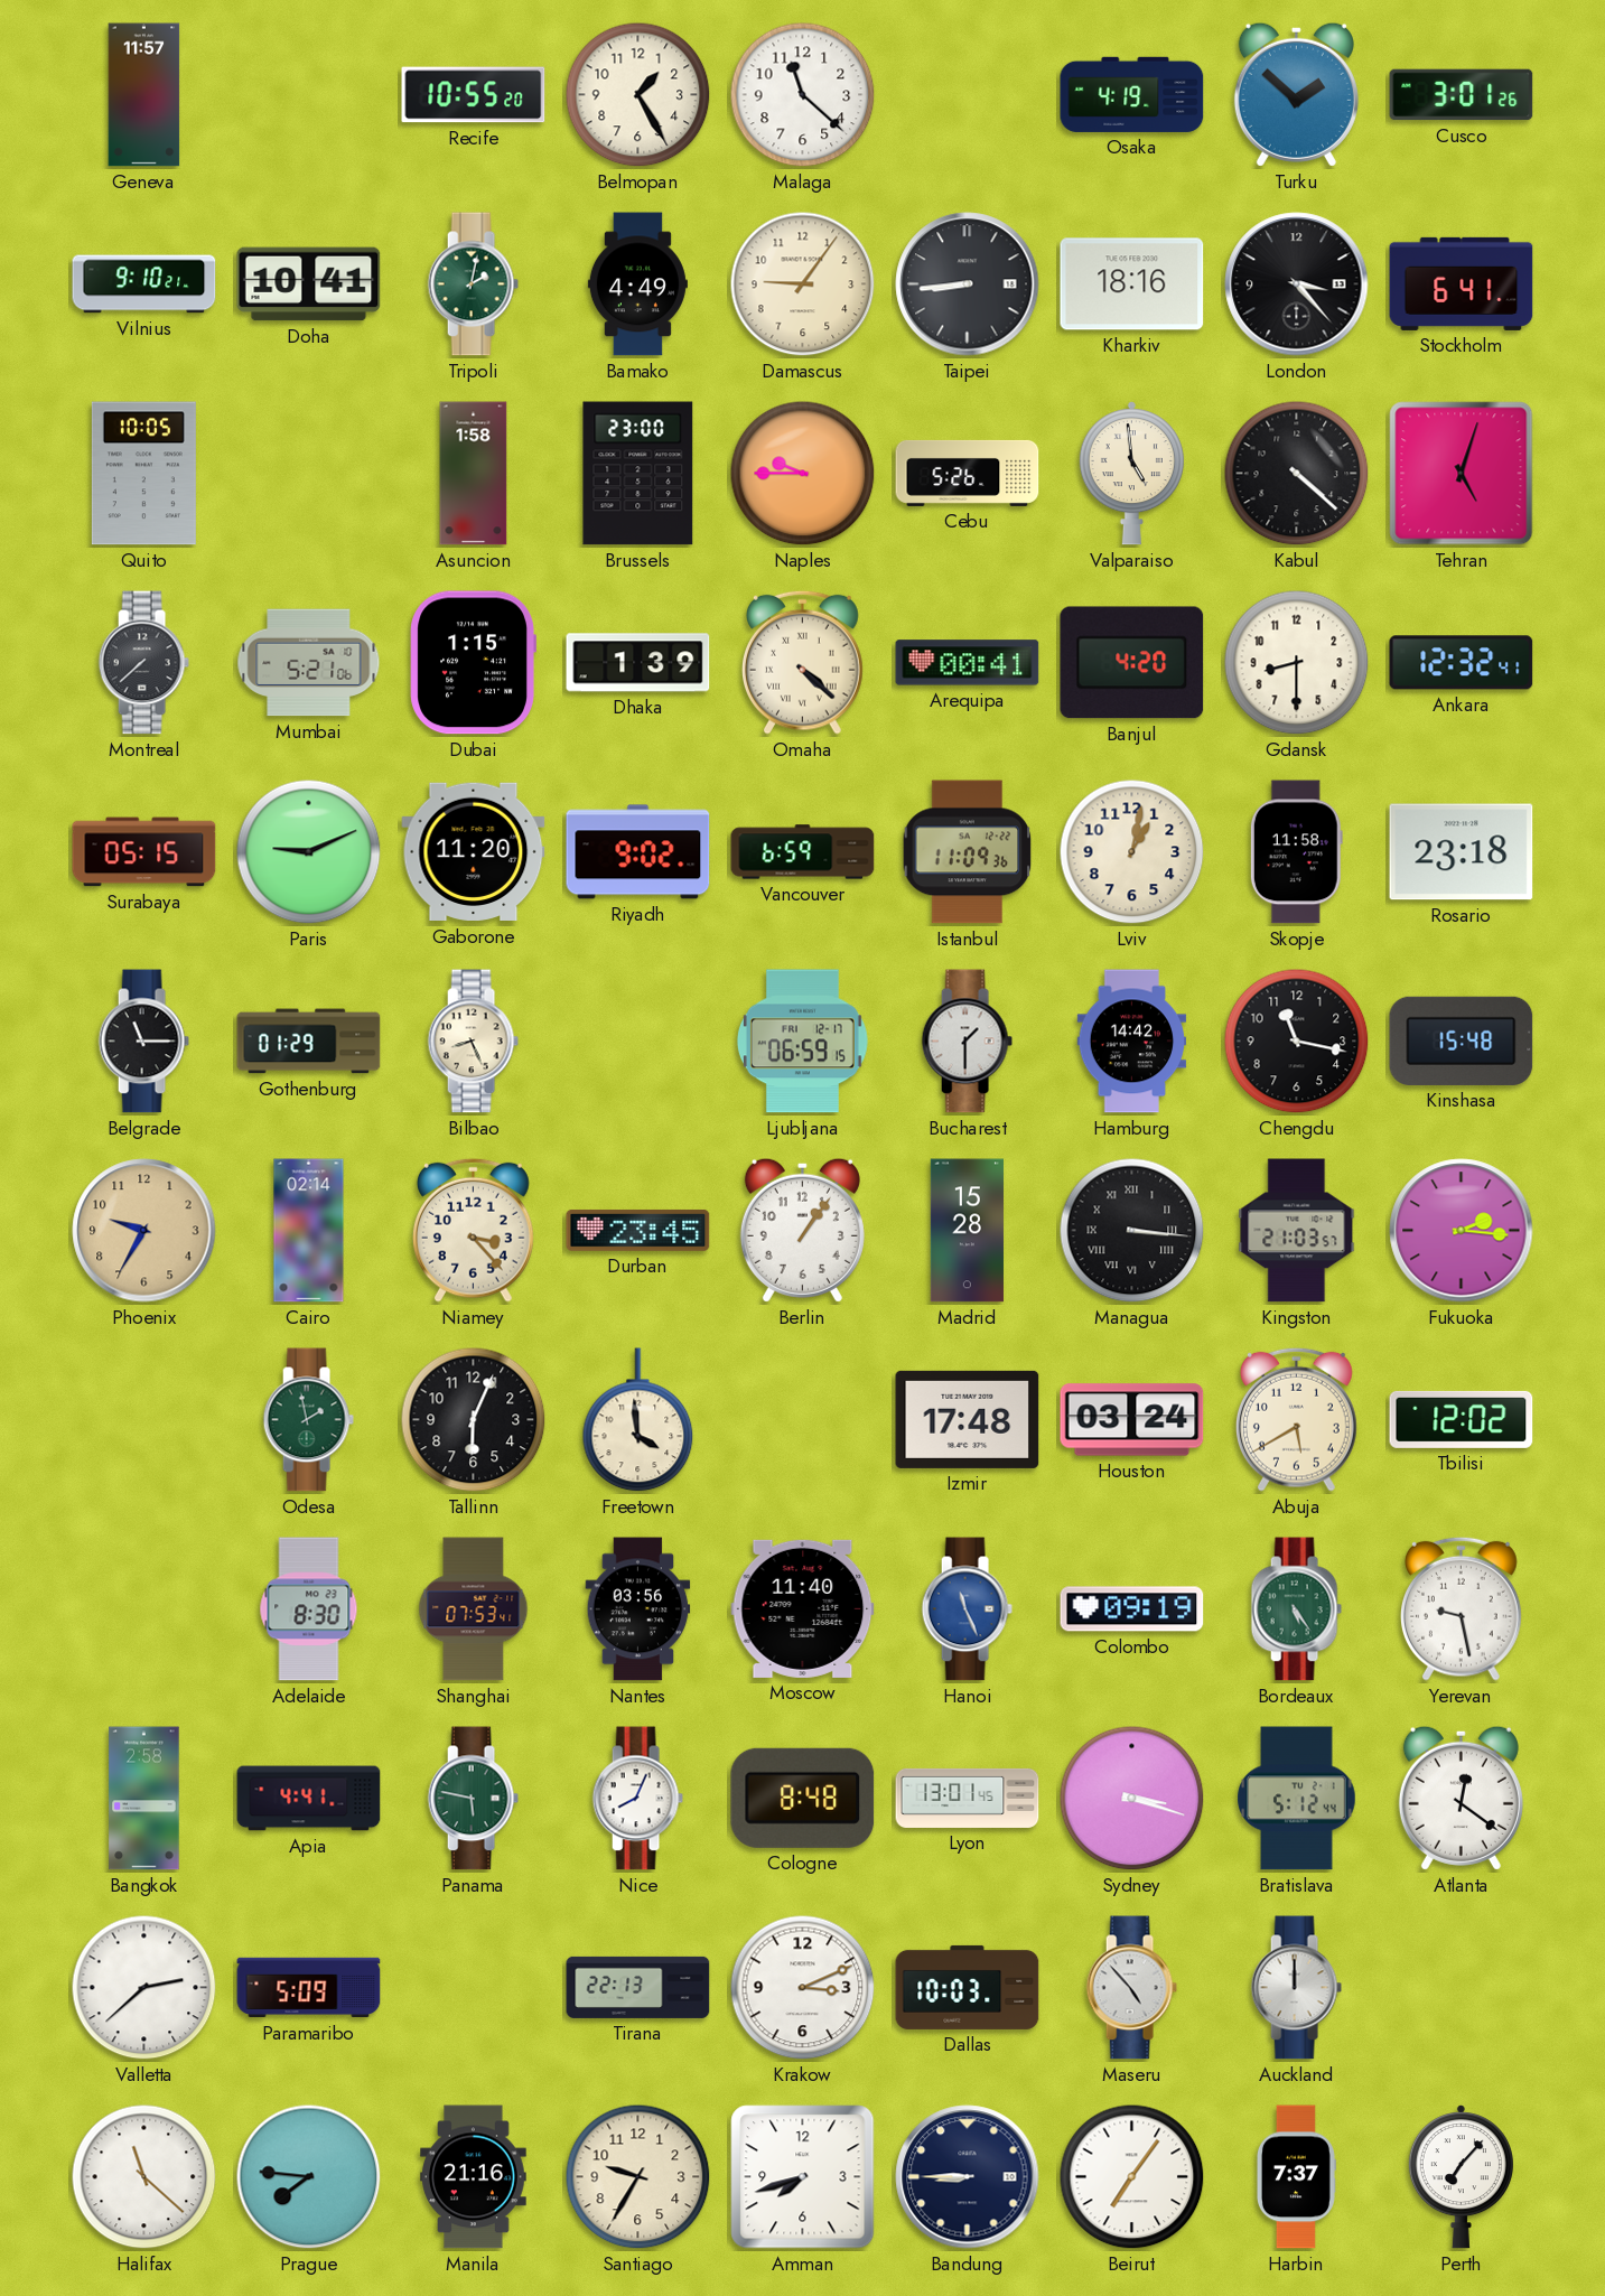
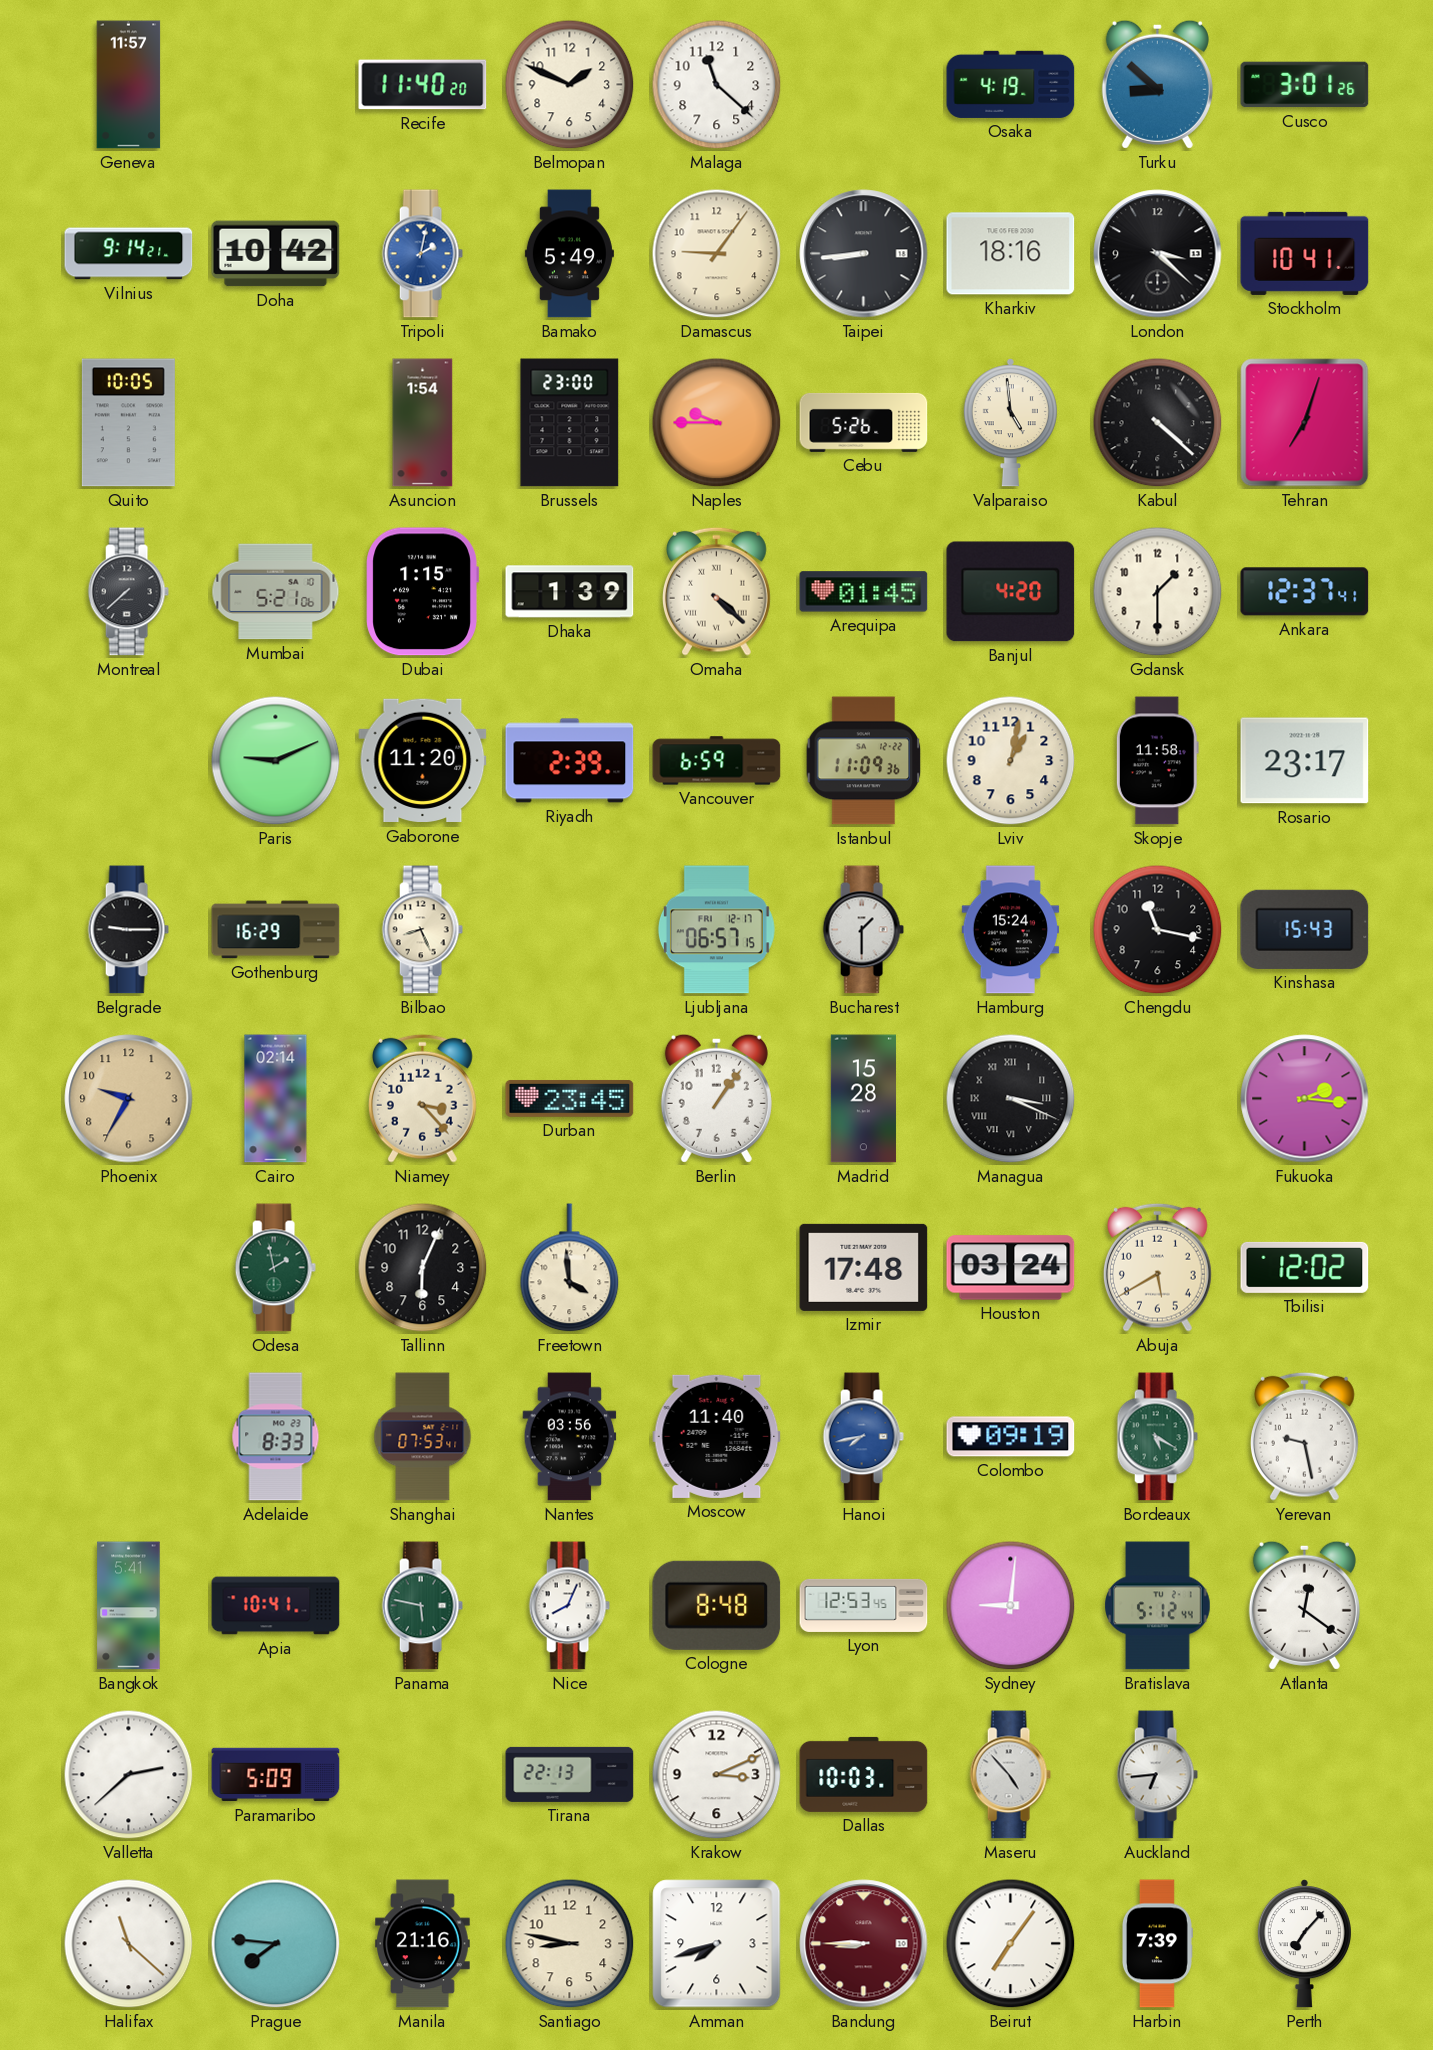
Recife: 10:55 -> 11:40 (423, 85)
Belmopan: 1:25 -> 1:49 (570, 85)
Turku: 1:52 -> 8:52 (1157, 84)
Vilnius: 9:10 -> 9:14 (129, 254)
Doha: 10:41 -> 10:42 (276, 254)
Tripoli dial: green -> blue (422, 254)
Bamako: 4:49 -> 5:49 (569, 254)
London: 3:23 -> 3:22 (1158, 254)
Stockholm: 6:41 -> 10:41 (1305, 253)
Asuncion: 1:58 -> 1:54 (423, 423)
Tehran: 5:03 -> 7:03 (1305, 423)
Arequipa: 00:41 -> 01:45 (864, 592)
Gdansk: 8:30 -> 1:30 (1158, 592)
Ankara: 12:32 -> 12:37 (1305, 592)
Surabaya: 05:15 -> none (144, 852)
Riyadh: 9:02 -> 2:39 (570, 761)
Rosario: 23:18 -> 23:17 (1305, 761)
Belgrade: 11:15 -> 9:15 (128, 930)
Gothenburg: 01:29 -> 16:29 (276, 930)
Ljubljana: 06:59 -> 06:57 (716, 930)
Hamburg: 14:42 -> 15:24 (1011, 930)
Kinshasa: 15:48 -> 15:43 (1305, 929)
Managua: 3:16 -> 3:19 (1011, 1099)
Kingston: 21:03 -> none (1297, 1231)
Adelaide: 8:30 -> 8:33 (276, 1437)
Hanoi: 11:26 -> 7:43 (863, 1437)
Bordeaux: 5:24 -> 5:20 (1157, 1437)
Bangkok: 2:58 -> 5:41 (129, 1606)
Apia: 4:41 -> 10:41 (276, 1606)
Lyon: 13:01 -> 12:53 (864, 1605)
Sydney: 3:18 -> 9:01 (1011, 1606)
Auckland: 12:00 -> 6:44 (1157, 1775)
Santiago: 9:35 -> 8:47 (570, 1944)
Bandung dial: navy -> burgundy (864, 1944)
Harbin: 7:37 -> 7:39 (1157, 1944)
